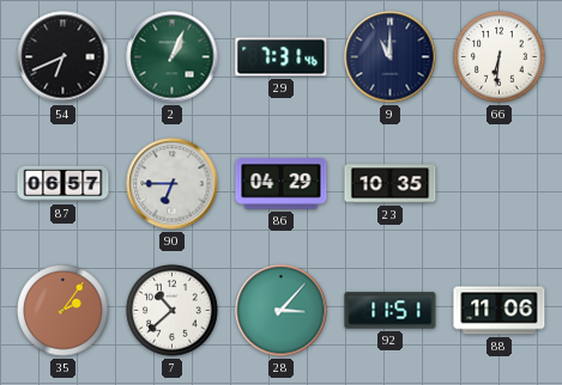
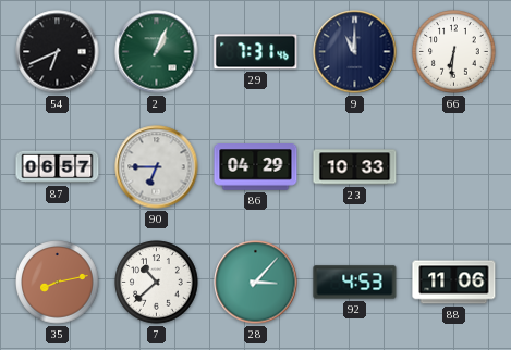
23: 10:35 -> 10:33 (355, 167)
35: 2:06 -> 8:13 (58, 283)
92: 11:51 -> 4:53 (355, 283)
